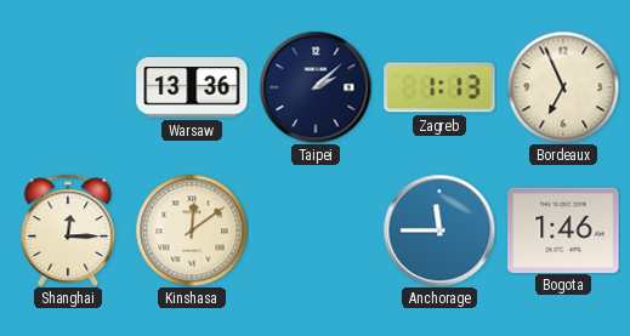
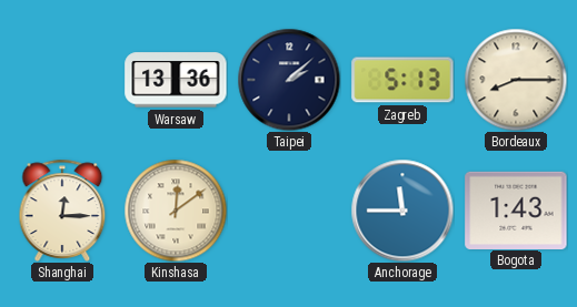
Zagreb: 1:13 -> 5:13 (402, 80)
Bordeaux: 6:56 -> 8:15 (516, 80)
Bogota: 1:46 -> 1:43 (516, 209)
